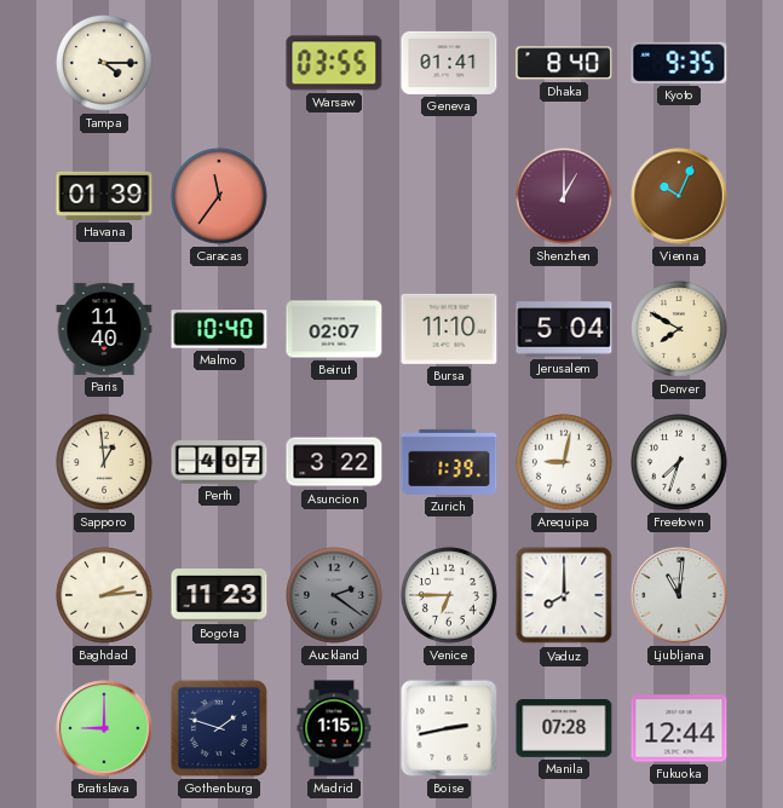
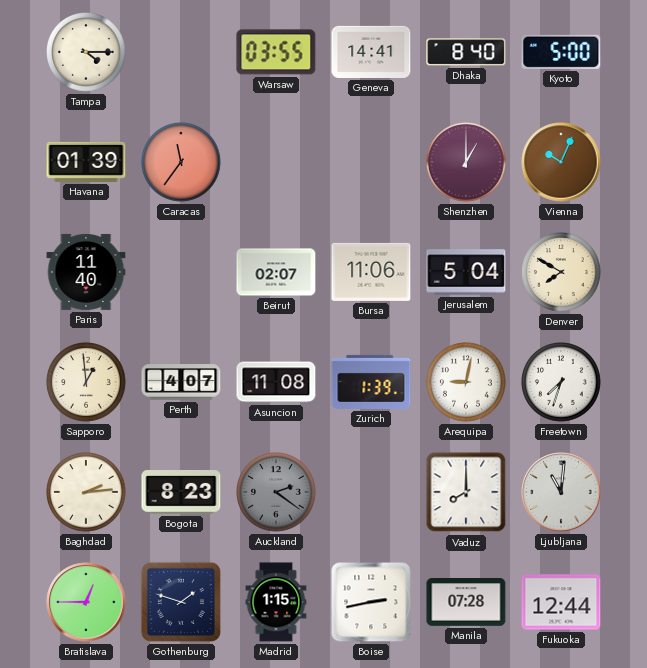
Geneva: 01:41 -> 14:41 (371, 52)
Kyoto: 9:35 -> 5:00 (561, 52)
Malmo: 10:40 -> none (219, 329)
Bursa: 11:10 -> 11:06 (371, 272)
Asuncion: 3:22 -> 11:08 (276, 382)
Bogota: 11:23 -> 8:23 (181, 493)
Venice: 6:45 -> none (449, 595)
Bratislava: 9:00 -> 12:45 (86, 602)
